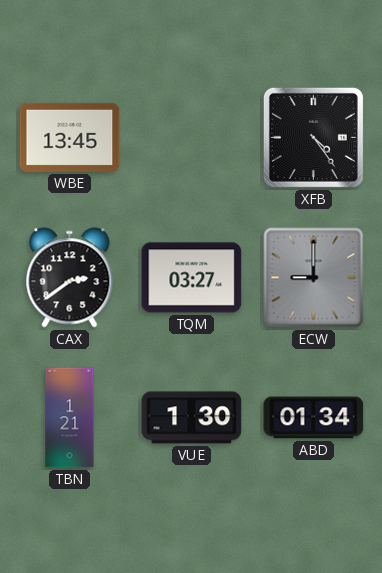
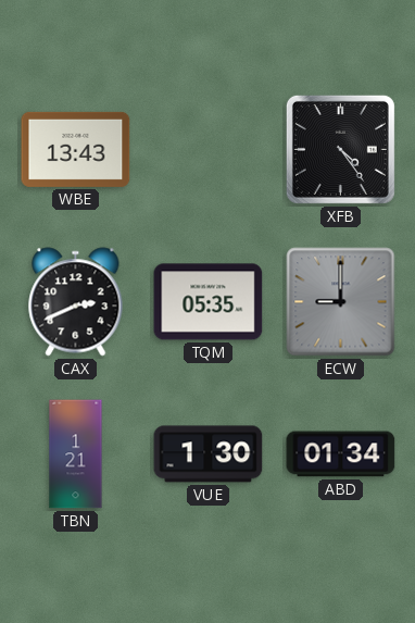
WBE: 13:45 -> 13:43 (76, 149)
CAX: 2:39 -> 2:41 (76, 302)
TQM: 03:27 -> 05:35 (209, 302)
